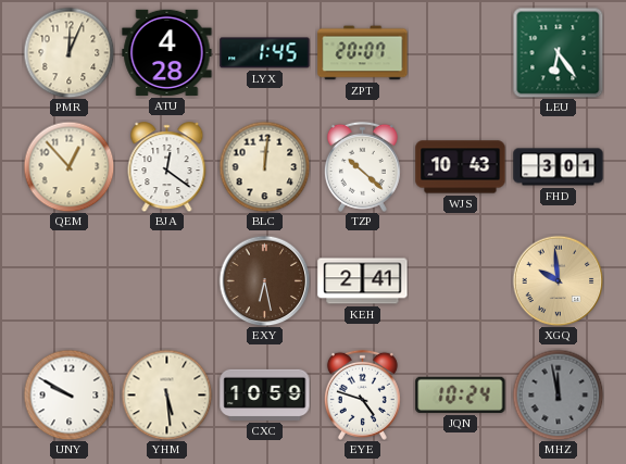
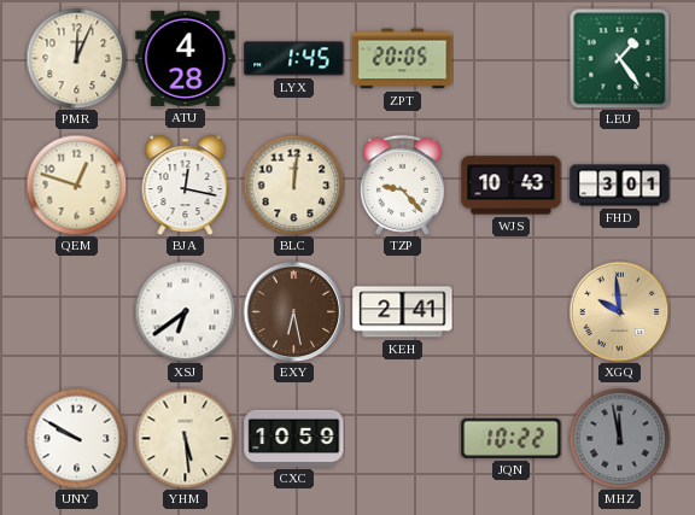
ZPT: 20:07 -> 20:05 (403, 59)
LEU: 6:24 -> 1:24 (619, 58)
QEM: 12:53 -> 12:48 (76, 185)
BJA: 12:21 -> 12:17 (186, 186)
TZP: 10:22 -> 9:23 (402, 185)
XSJ: none -> 6:39 (185, 311)
EYE: 4:48 -> none (362, 394)
JQN: 10:24 -> 10:22 (512, 438)
